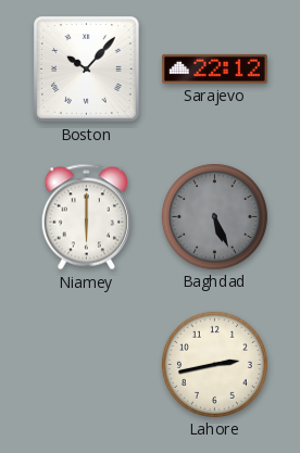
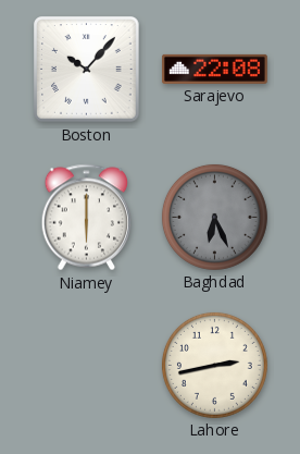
Sarajevo: 22:12 -> 22:08 (214, 69)
Baghdad: 5:26 -> 6:26 (214, 217)
